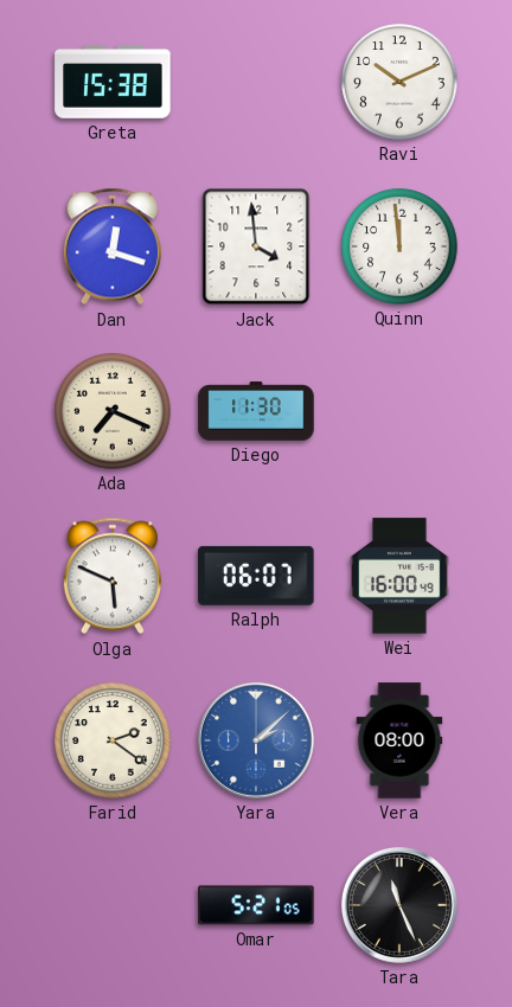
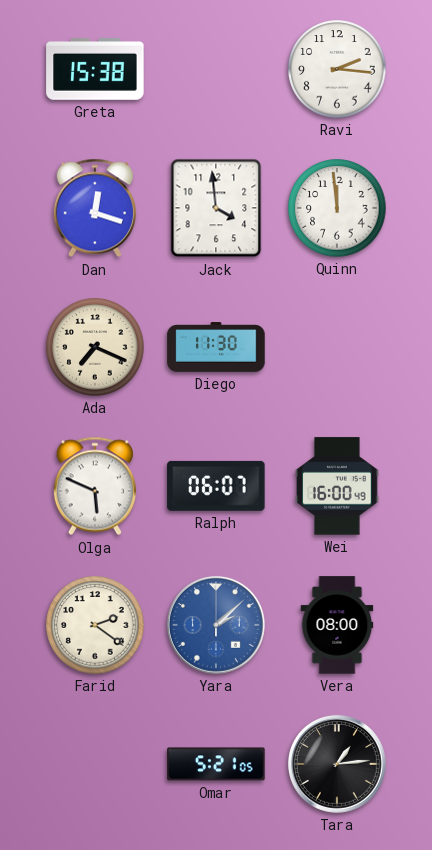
Ravi: 10:11 -> 2:16 (337, 69)
Tara: 11:26 -> 1:14 (337, 764)
